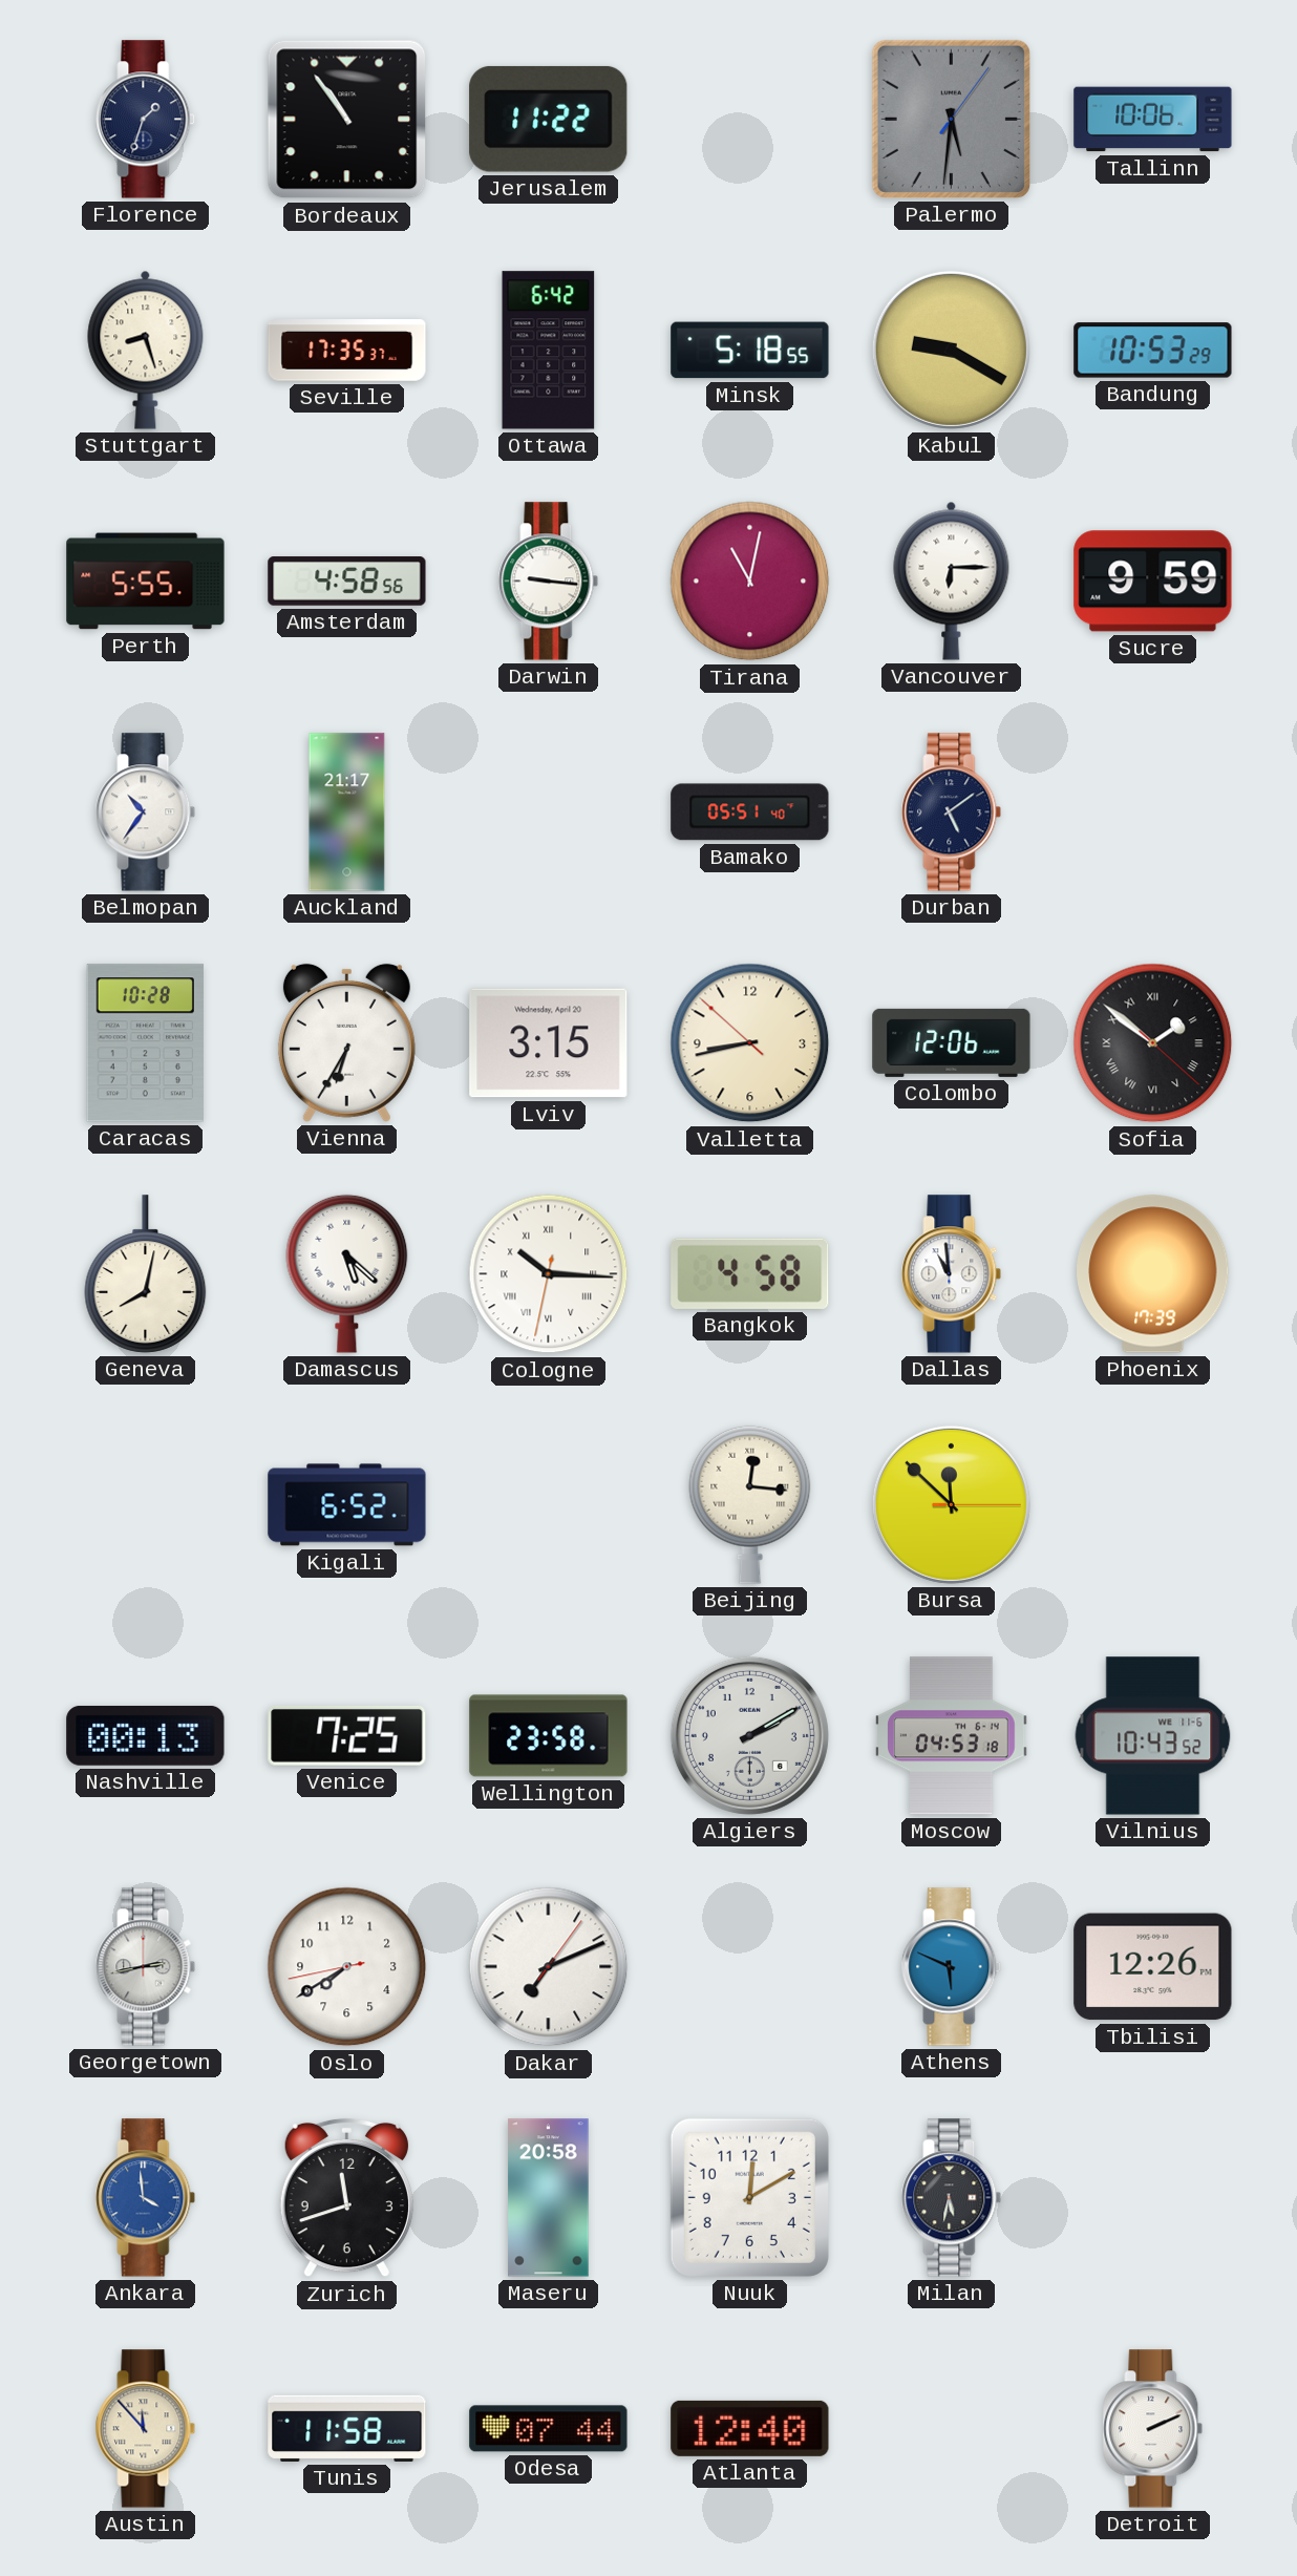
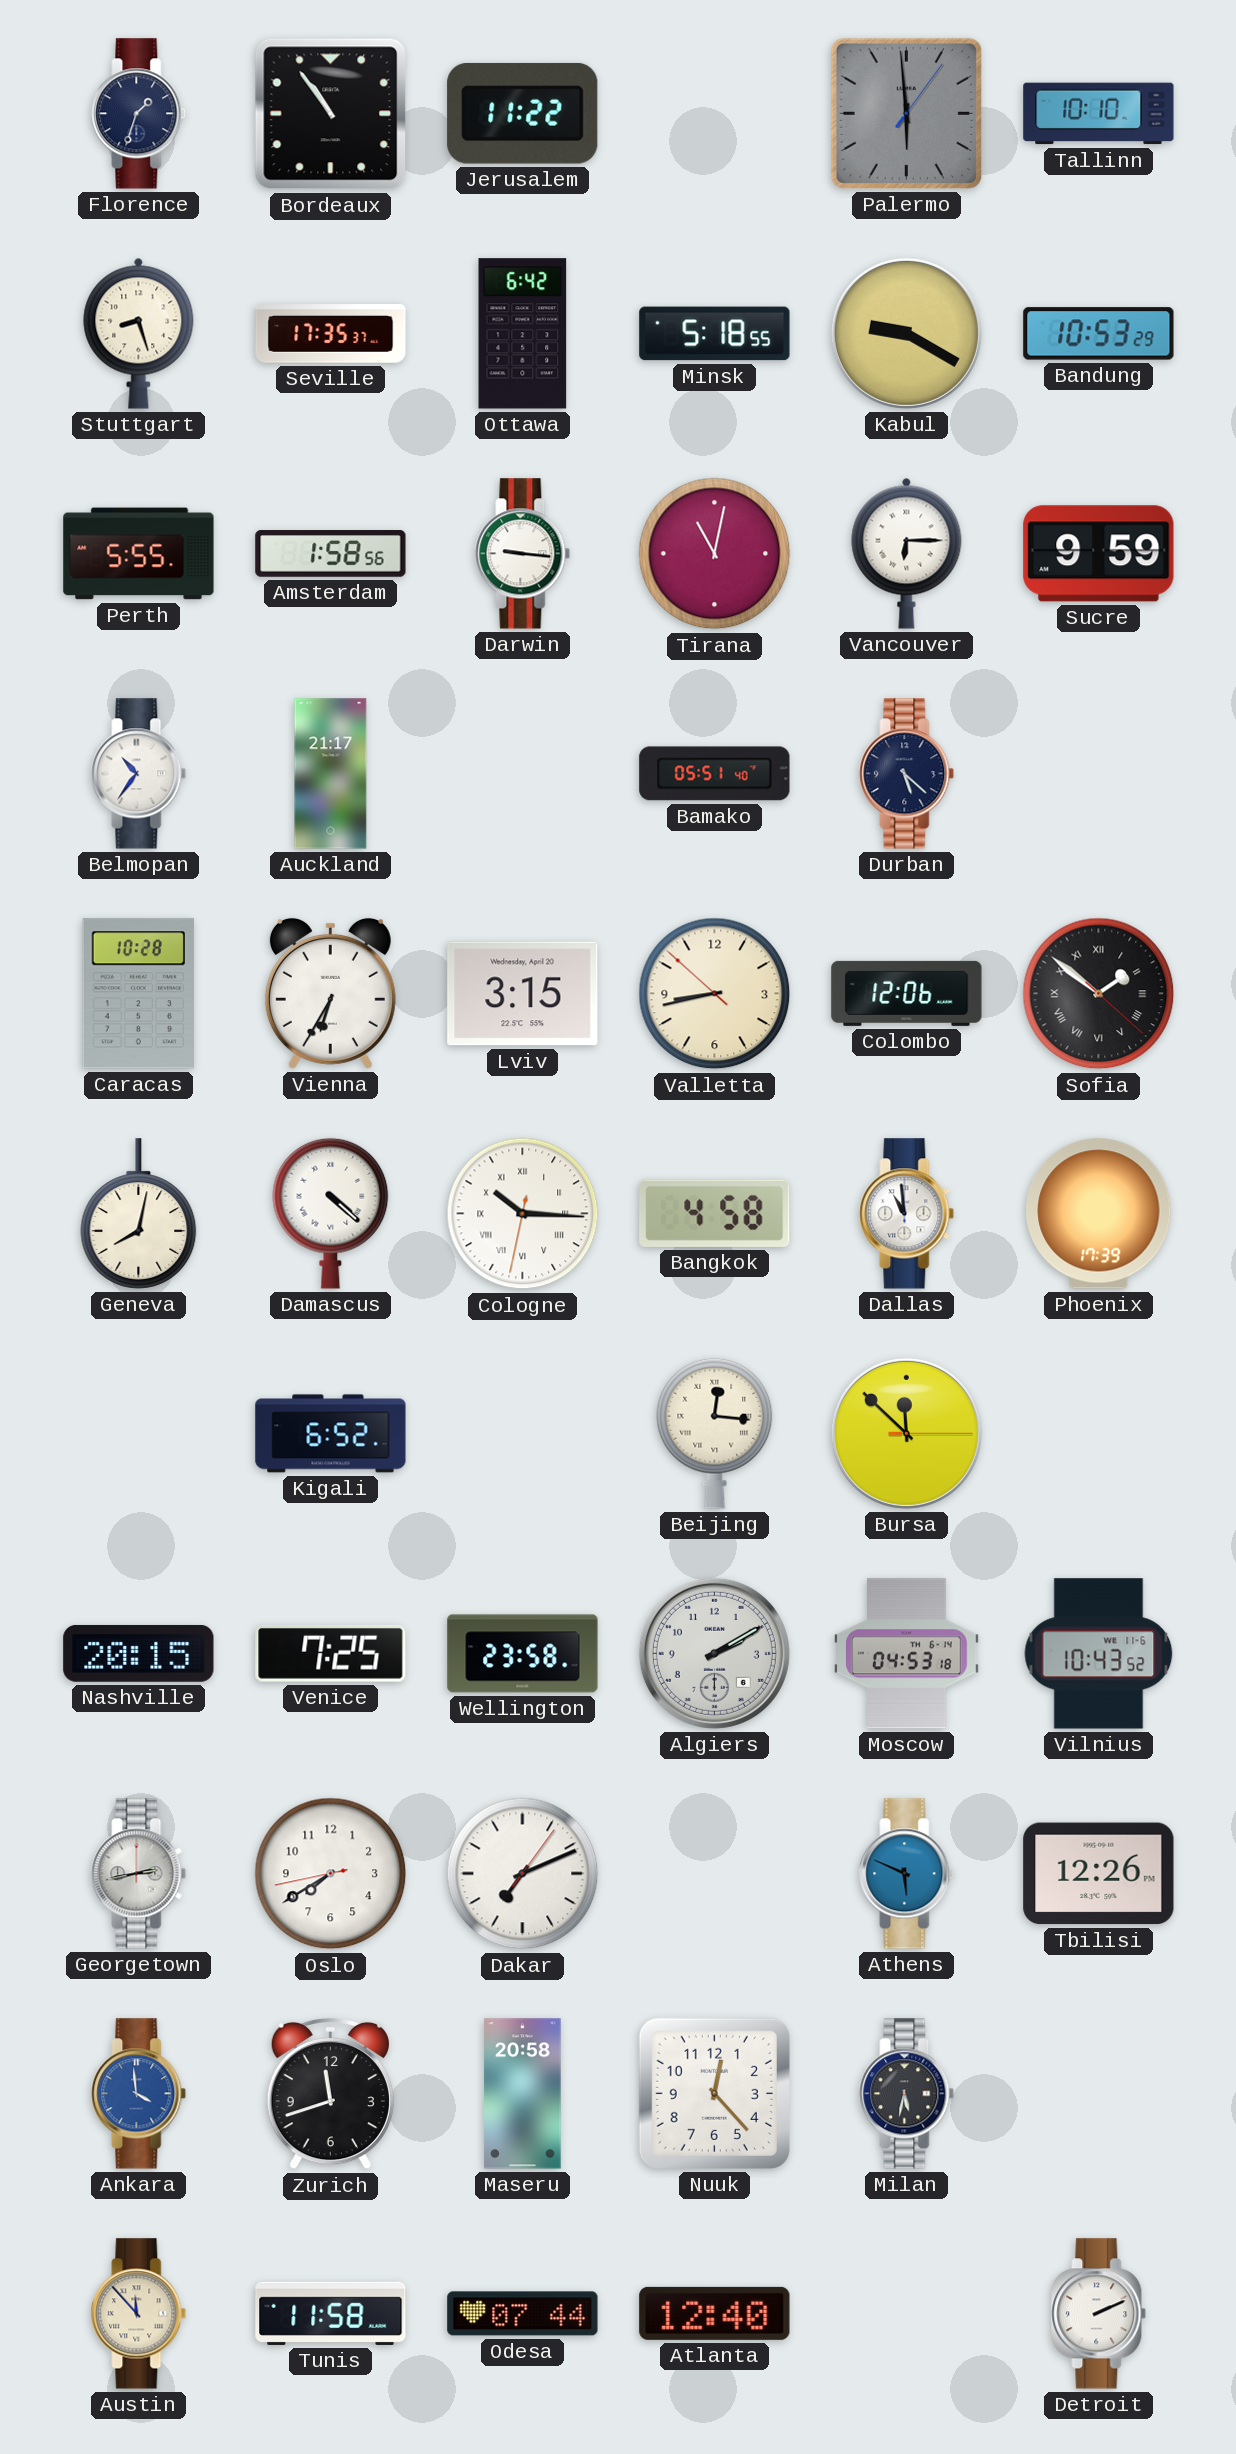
Palermo: 5:31 -> 5:59 (906, 113)
Tallinn: 10:06 -> 10:10 (1099, 114)
Amsterdam: 4:58 -> 1:58 (331, 554)
Durban: 5:09 -> 5:22 (907, 774)
Damascus: 5:22 -> 4:22 (331, 1213)
Nashville: 00:13 -> 20:15 (139, 1653)
Nuuk: 12:10 -> 12:23 (714, 2093)
